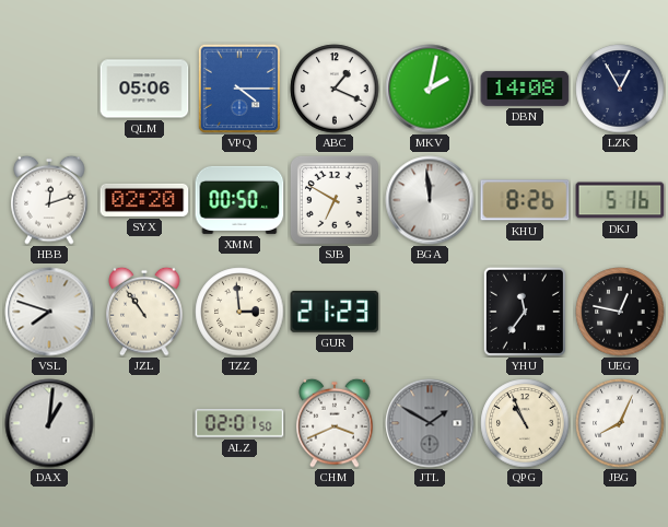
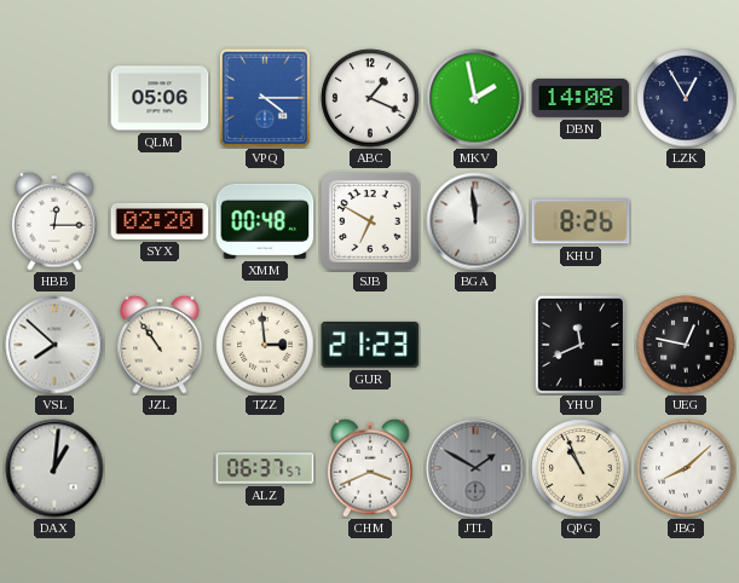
MKV: 2:02 -> 1:58 (475, 98)
HBB: 12:12 -> 12:15 (54, 221)
XMM: 00:50 -> 00:48 (265, 221)
DKJ: 5:16 -> none (620, 200)
VSL: 7:48 -> 7:52 (54, 345)
YHU: 11:36 -> 11:41 (581, 345)
ALZ: 02:01 -> 06:37 (265, 468)
JBG: 8:04 -> 8:08 (686, 468)
